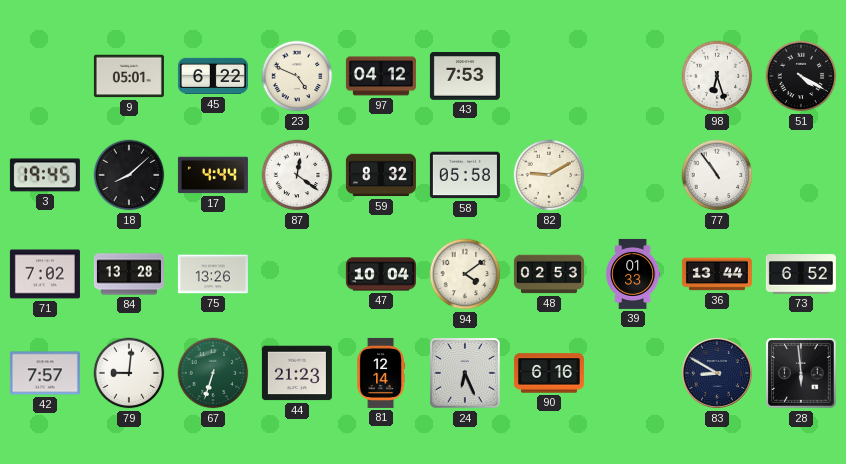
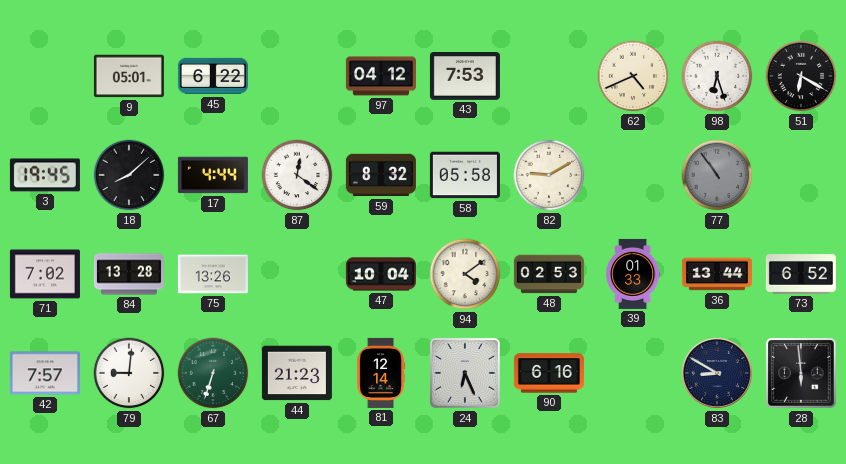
23: 4:49 -> none (297, 76)
62: none -> 4:41 (633, 76)
51: 4:20 -> 6:20 (801, 76)
77 dial: white -> grey (717, 175)
